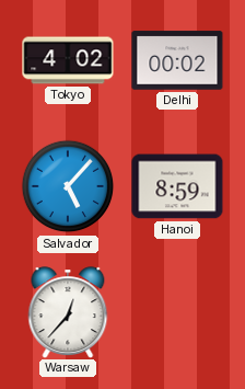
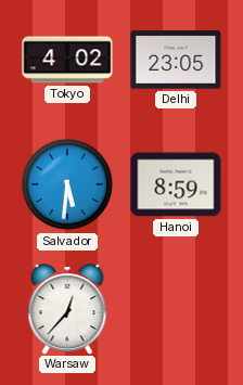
Delhi: 00:02 -> 23:05 (176, 60)
Salvador: 5:07 -> 5:31 (67, 184)
